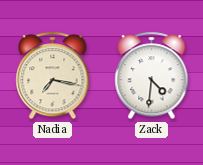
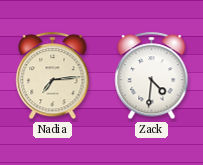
Nadia: 7:17 -> 7:14 (53, 76)
